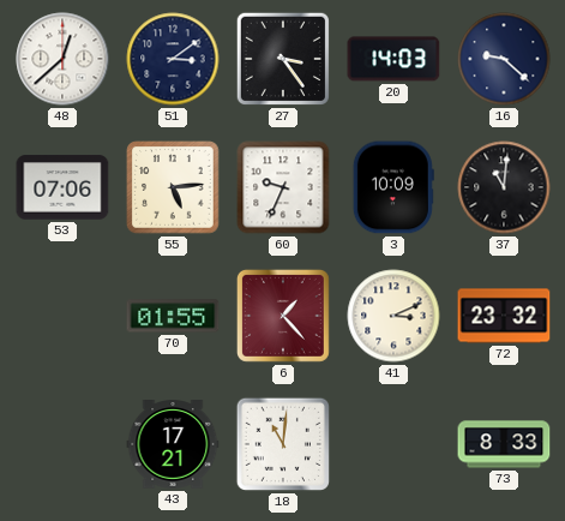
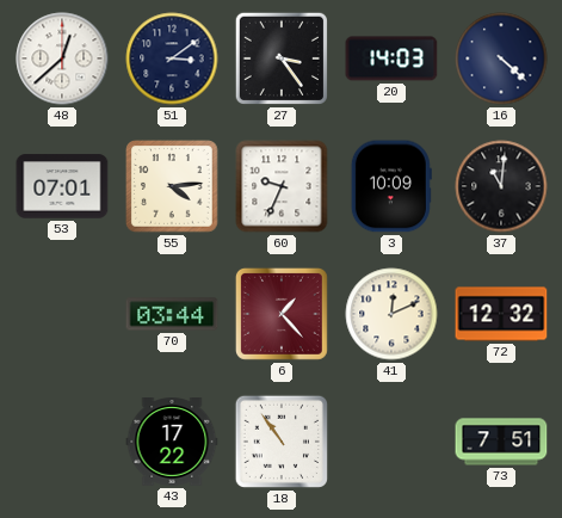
16: 9:22 -> 4:22 (501, 58)
53: 07:06 -> 07:01 (62, 186)
55: 5:14 -> 4:14 (172, 186)
70: 01:55 -> 03:44 (172, 314)
41: 3:11 -> 12:11 (391, 314)
72: 23:32 -> 12:32 (501, 314)
43: 17:21 -> 17:22 (172, 443)
18: 11:01 -> 10:54 (280, 442)
73: 8:33 -> 7:51 (501, 442)
